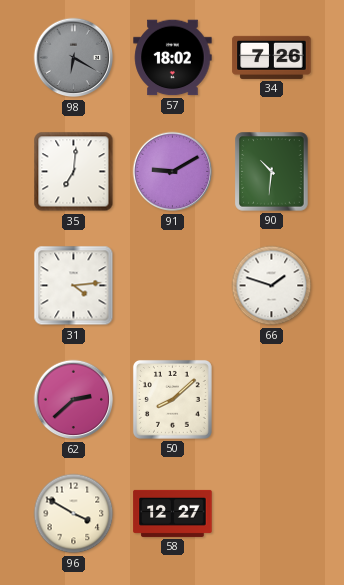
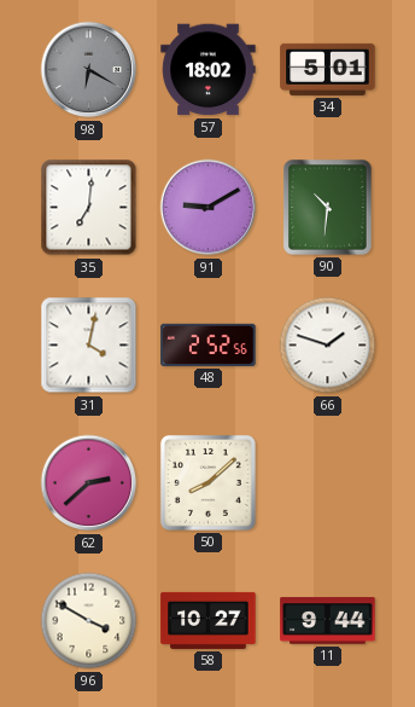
34: 7:26 -> 5:01 (328, 69)
31: 4:14 -> 4:02 (89, 346)
48: none -> 2:52 (209, 344)
58: 12:27 -> 10:27 (209, 620)
11: none -> 9:44 (328, 621)
